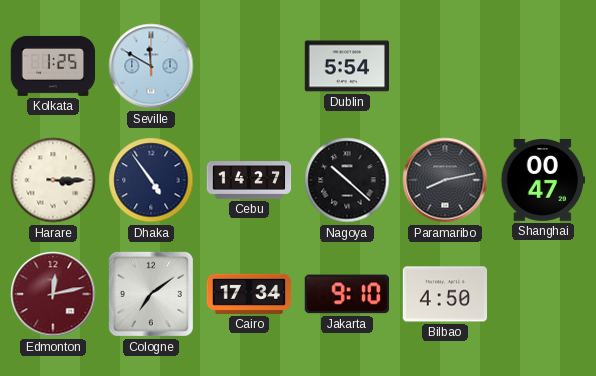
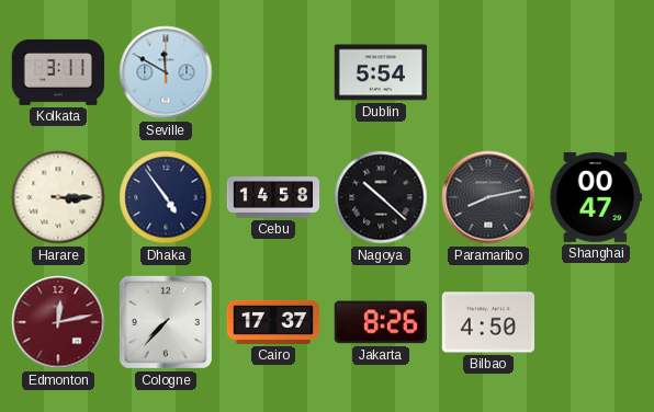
Kolkata: 1:25 -> 3:11 (58, 72)
Cebu: 14:27 -> 14:58 (273, 197)
Cologne: 7:09 -> 7:37 (166, 322)
Cairo: 17:34 -> 17:37 (273, 322)
Jakarta: 9:10 -> 8:26 (380, 322)
